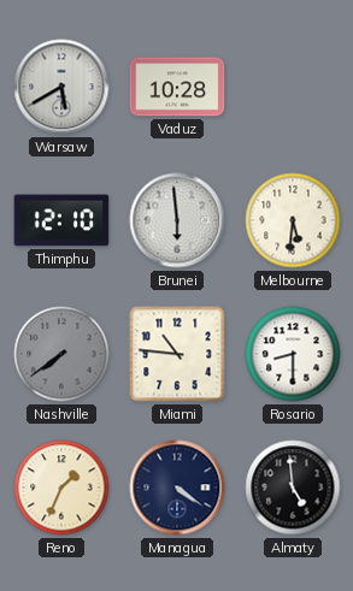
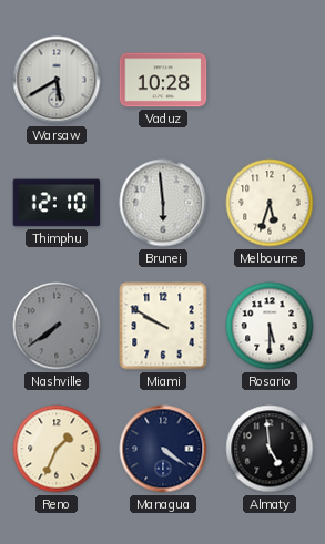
Melbourne: 5:31 -> 5:33 (270, 203)
Miami: 10:46 -> 9:50 (163, 326)
Rosario: 8:30 -> 5:30 (270, 326)
